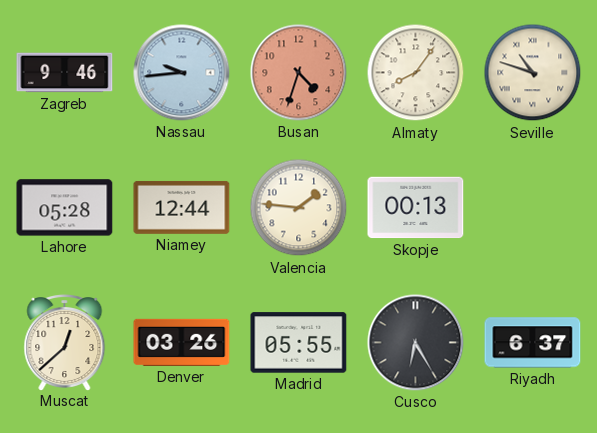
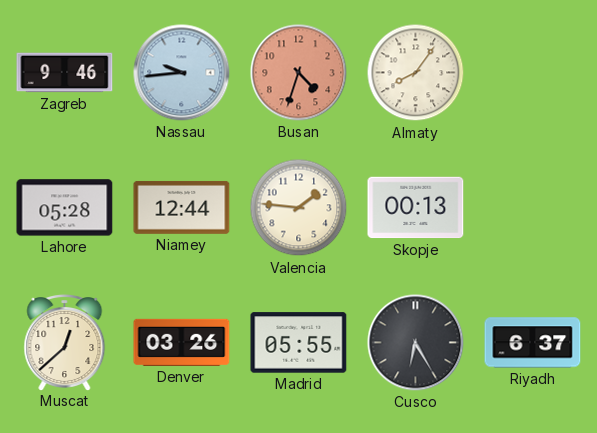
Seville: 10:48 -> none (533, 73)
